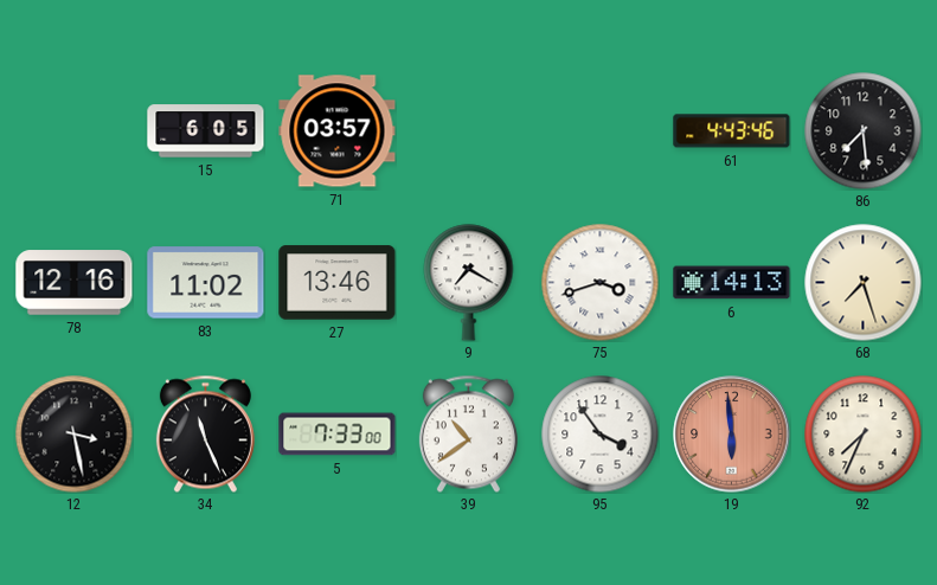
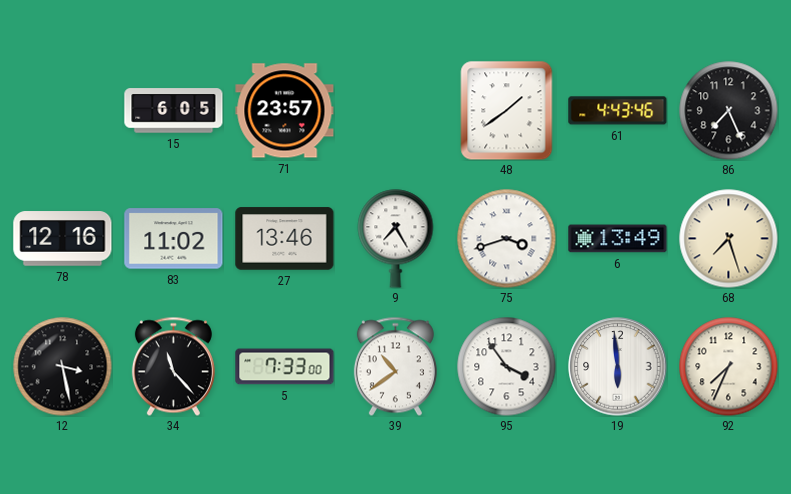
71: 03:57 -> 23:57 (285, 111)
48: none -> 1:39 (507, 111)
86: 7:29 -> 7:26 (729, 111)
9: 7:20 -> 7:25 (396, 239)
6: 14:13 -> 13:49 (618, 239)
34: 11:26 -> 11:23 (173, 366)
19 dial: salmon -> white (618, 367)
